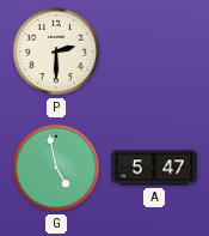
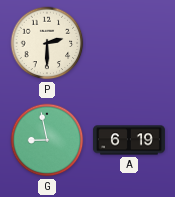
G: 4:58 -> 8:58 (47, 140)
A: 5:47 -> 6:19 (129, 140)
